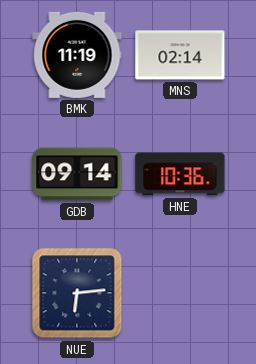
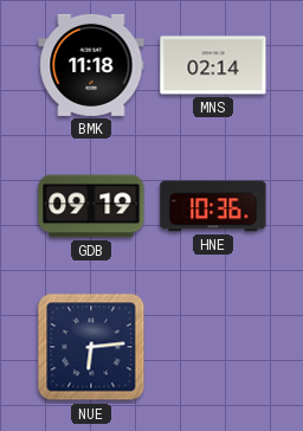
BMK: 11:19 -> 11:18 (91, 65)
GDB: 09:14 -> 09:19 (91, 206)
